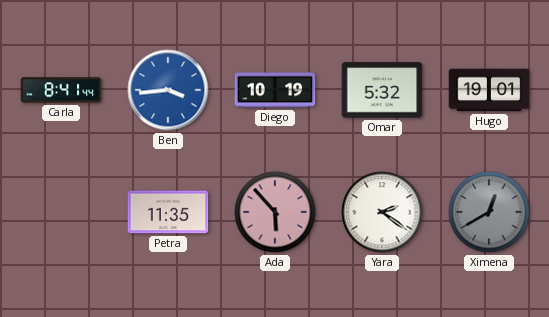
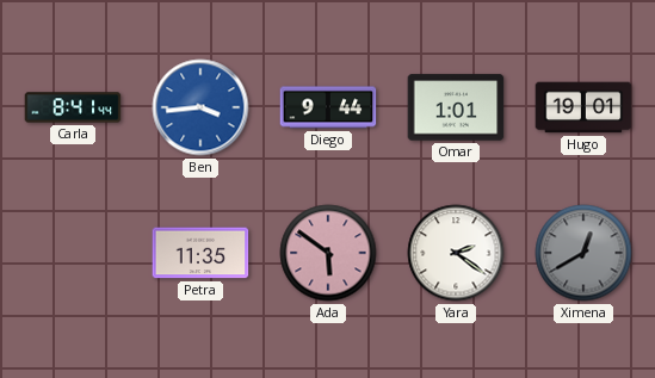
Diego: 10:19 -> 9:44 (328, 107)
Omar: 5:32 -> 1:01 (456, 107)
Ada: 5:53 -> 5:51 (328, 253)
